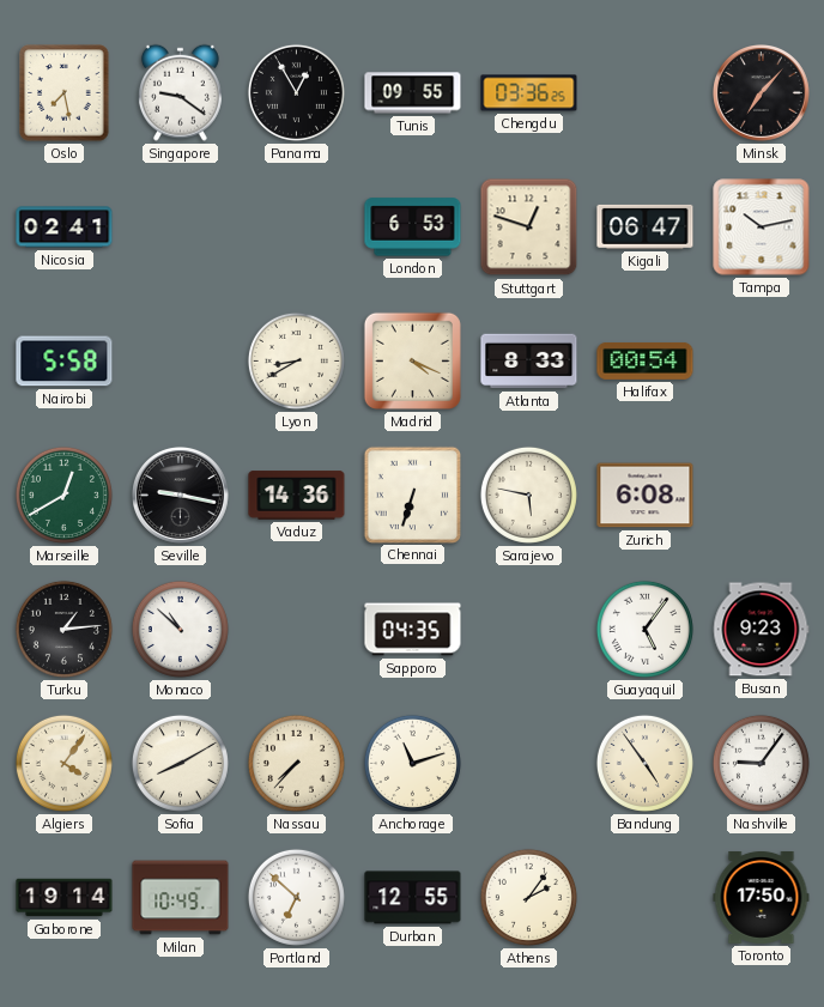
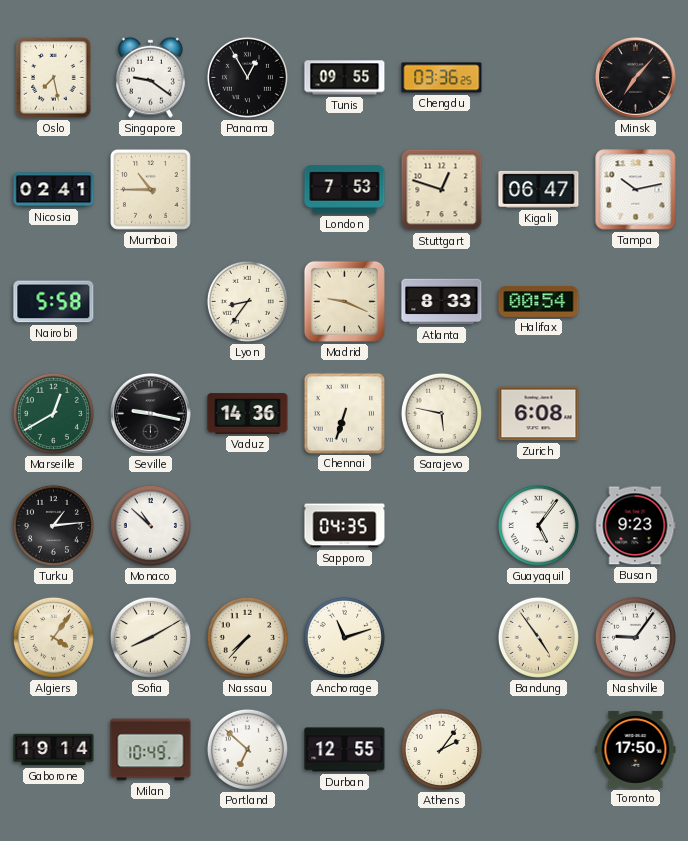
Mumbai: none -> 10:45 (151, 190)
London: 6:53 -> 7:53 (345, 190)
Lyon: 8:40 -> 8:36 (247, 301)
Madrid: 4:19 -> 9:19 (344, 301)
